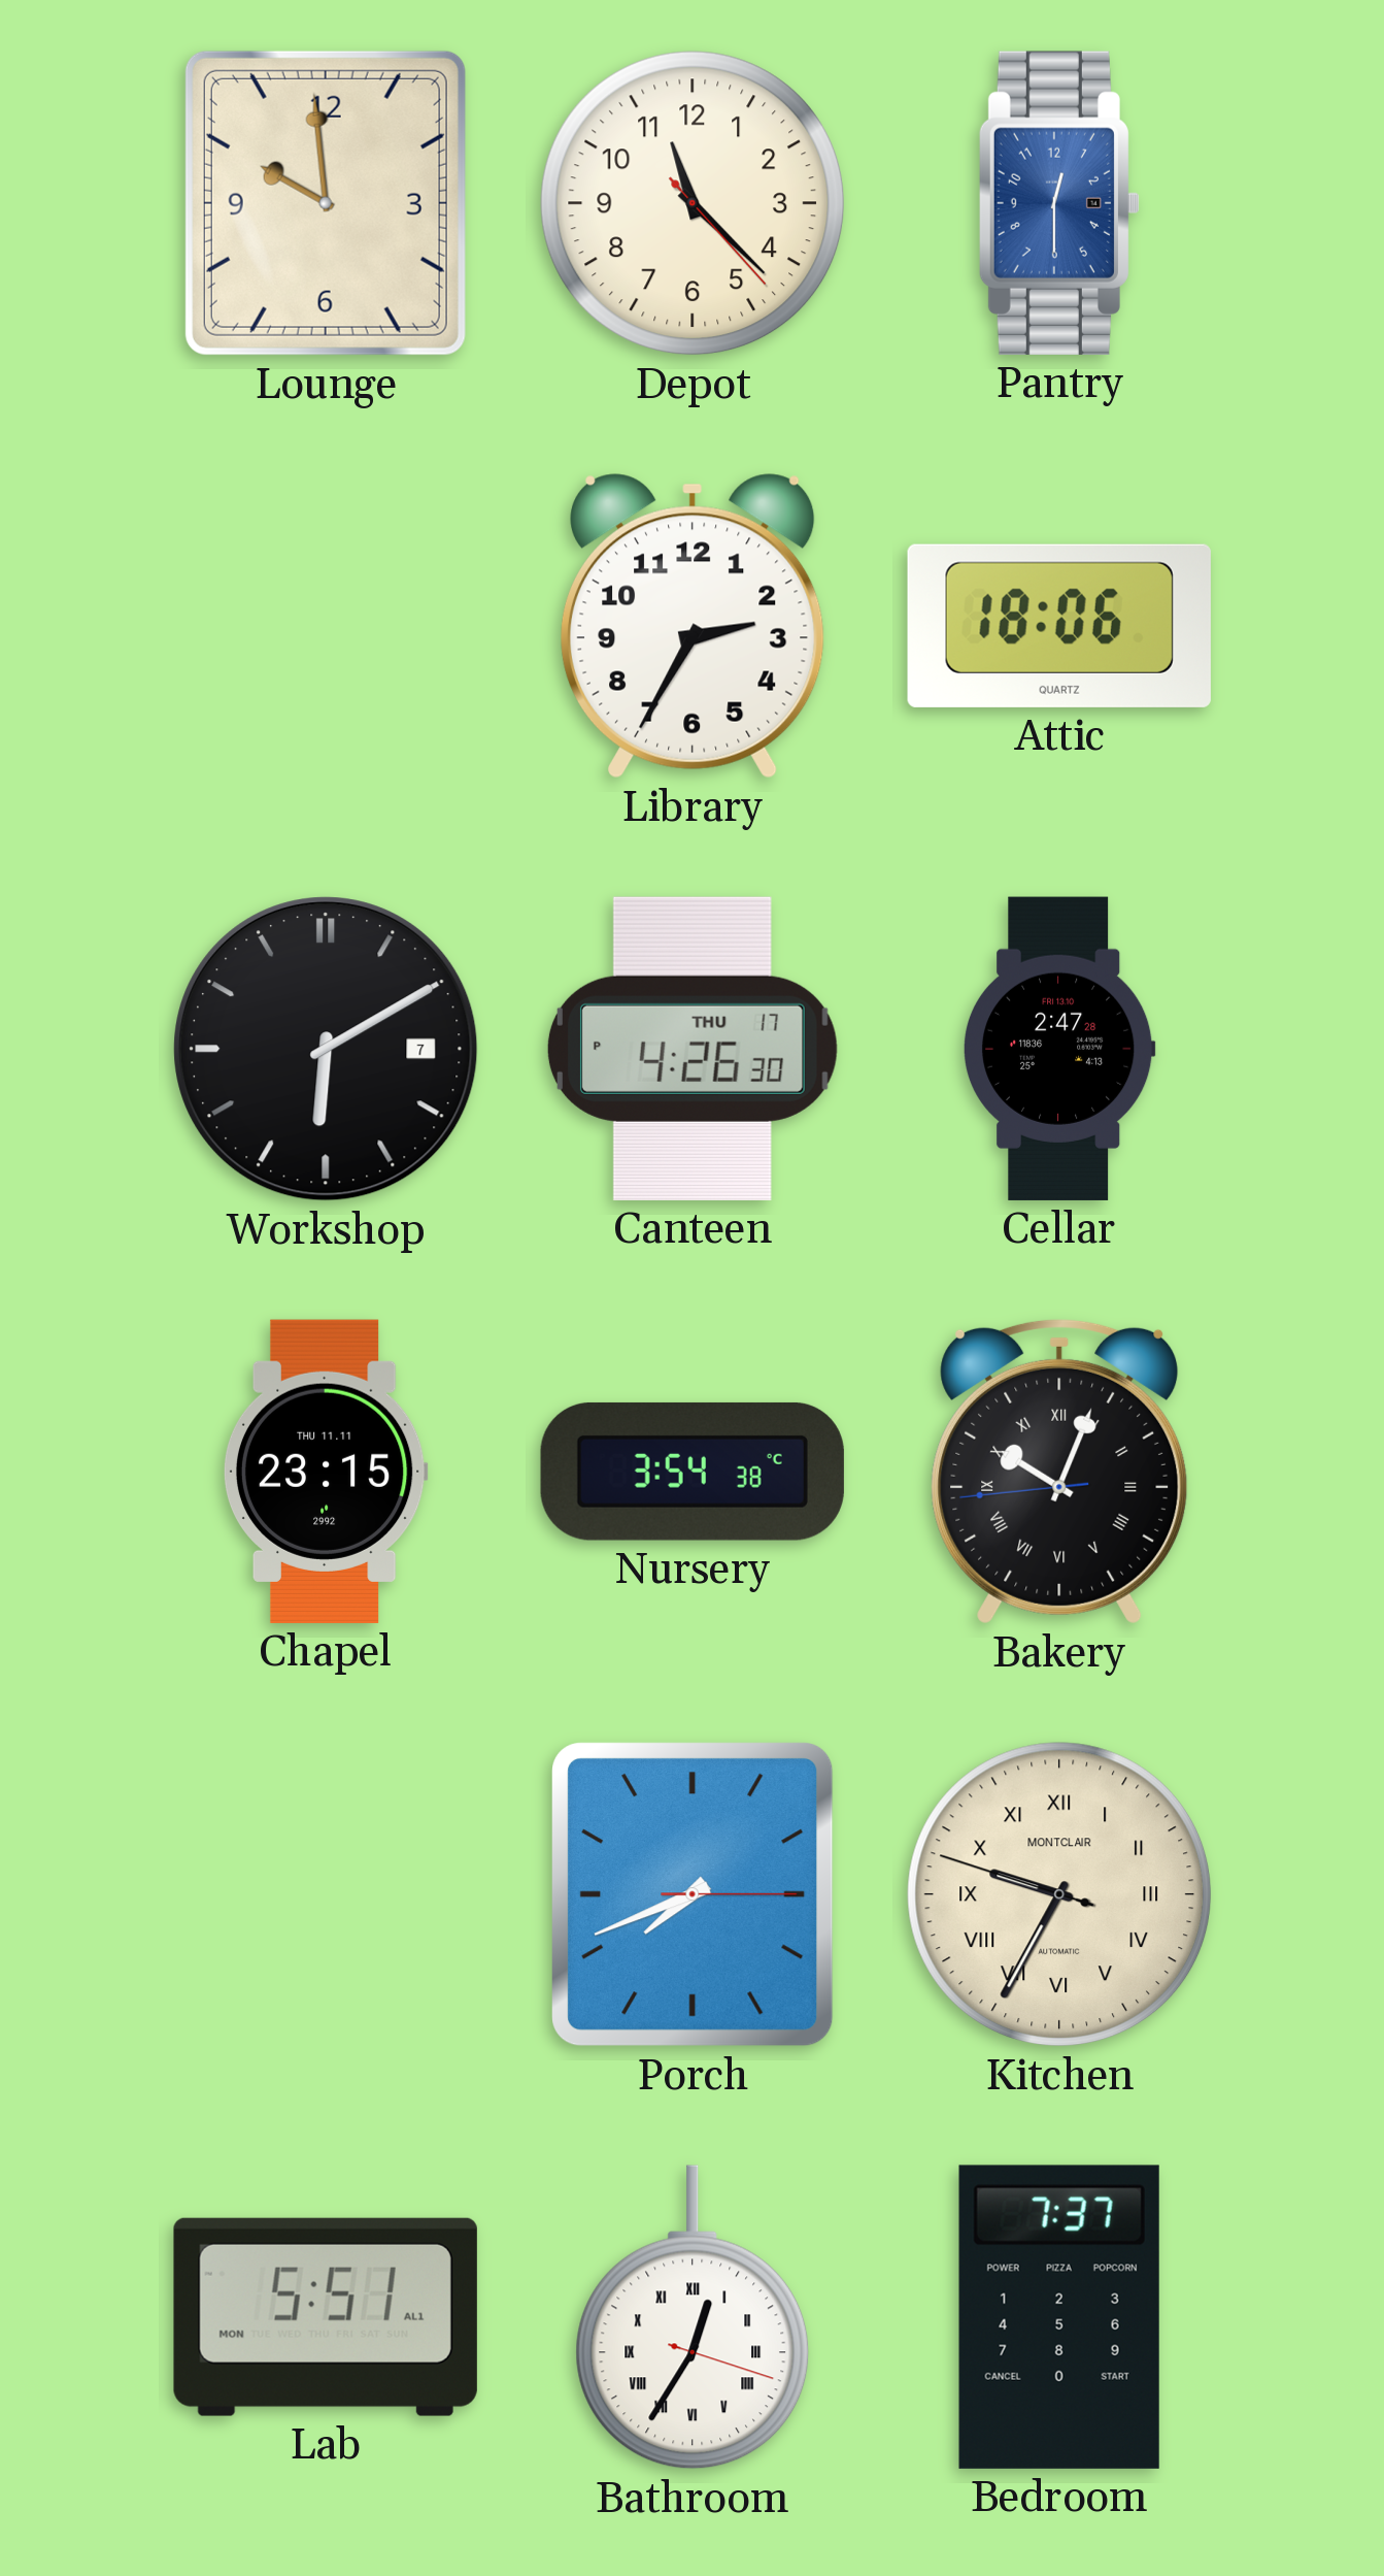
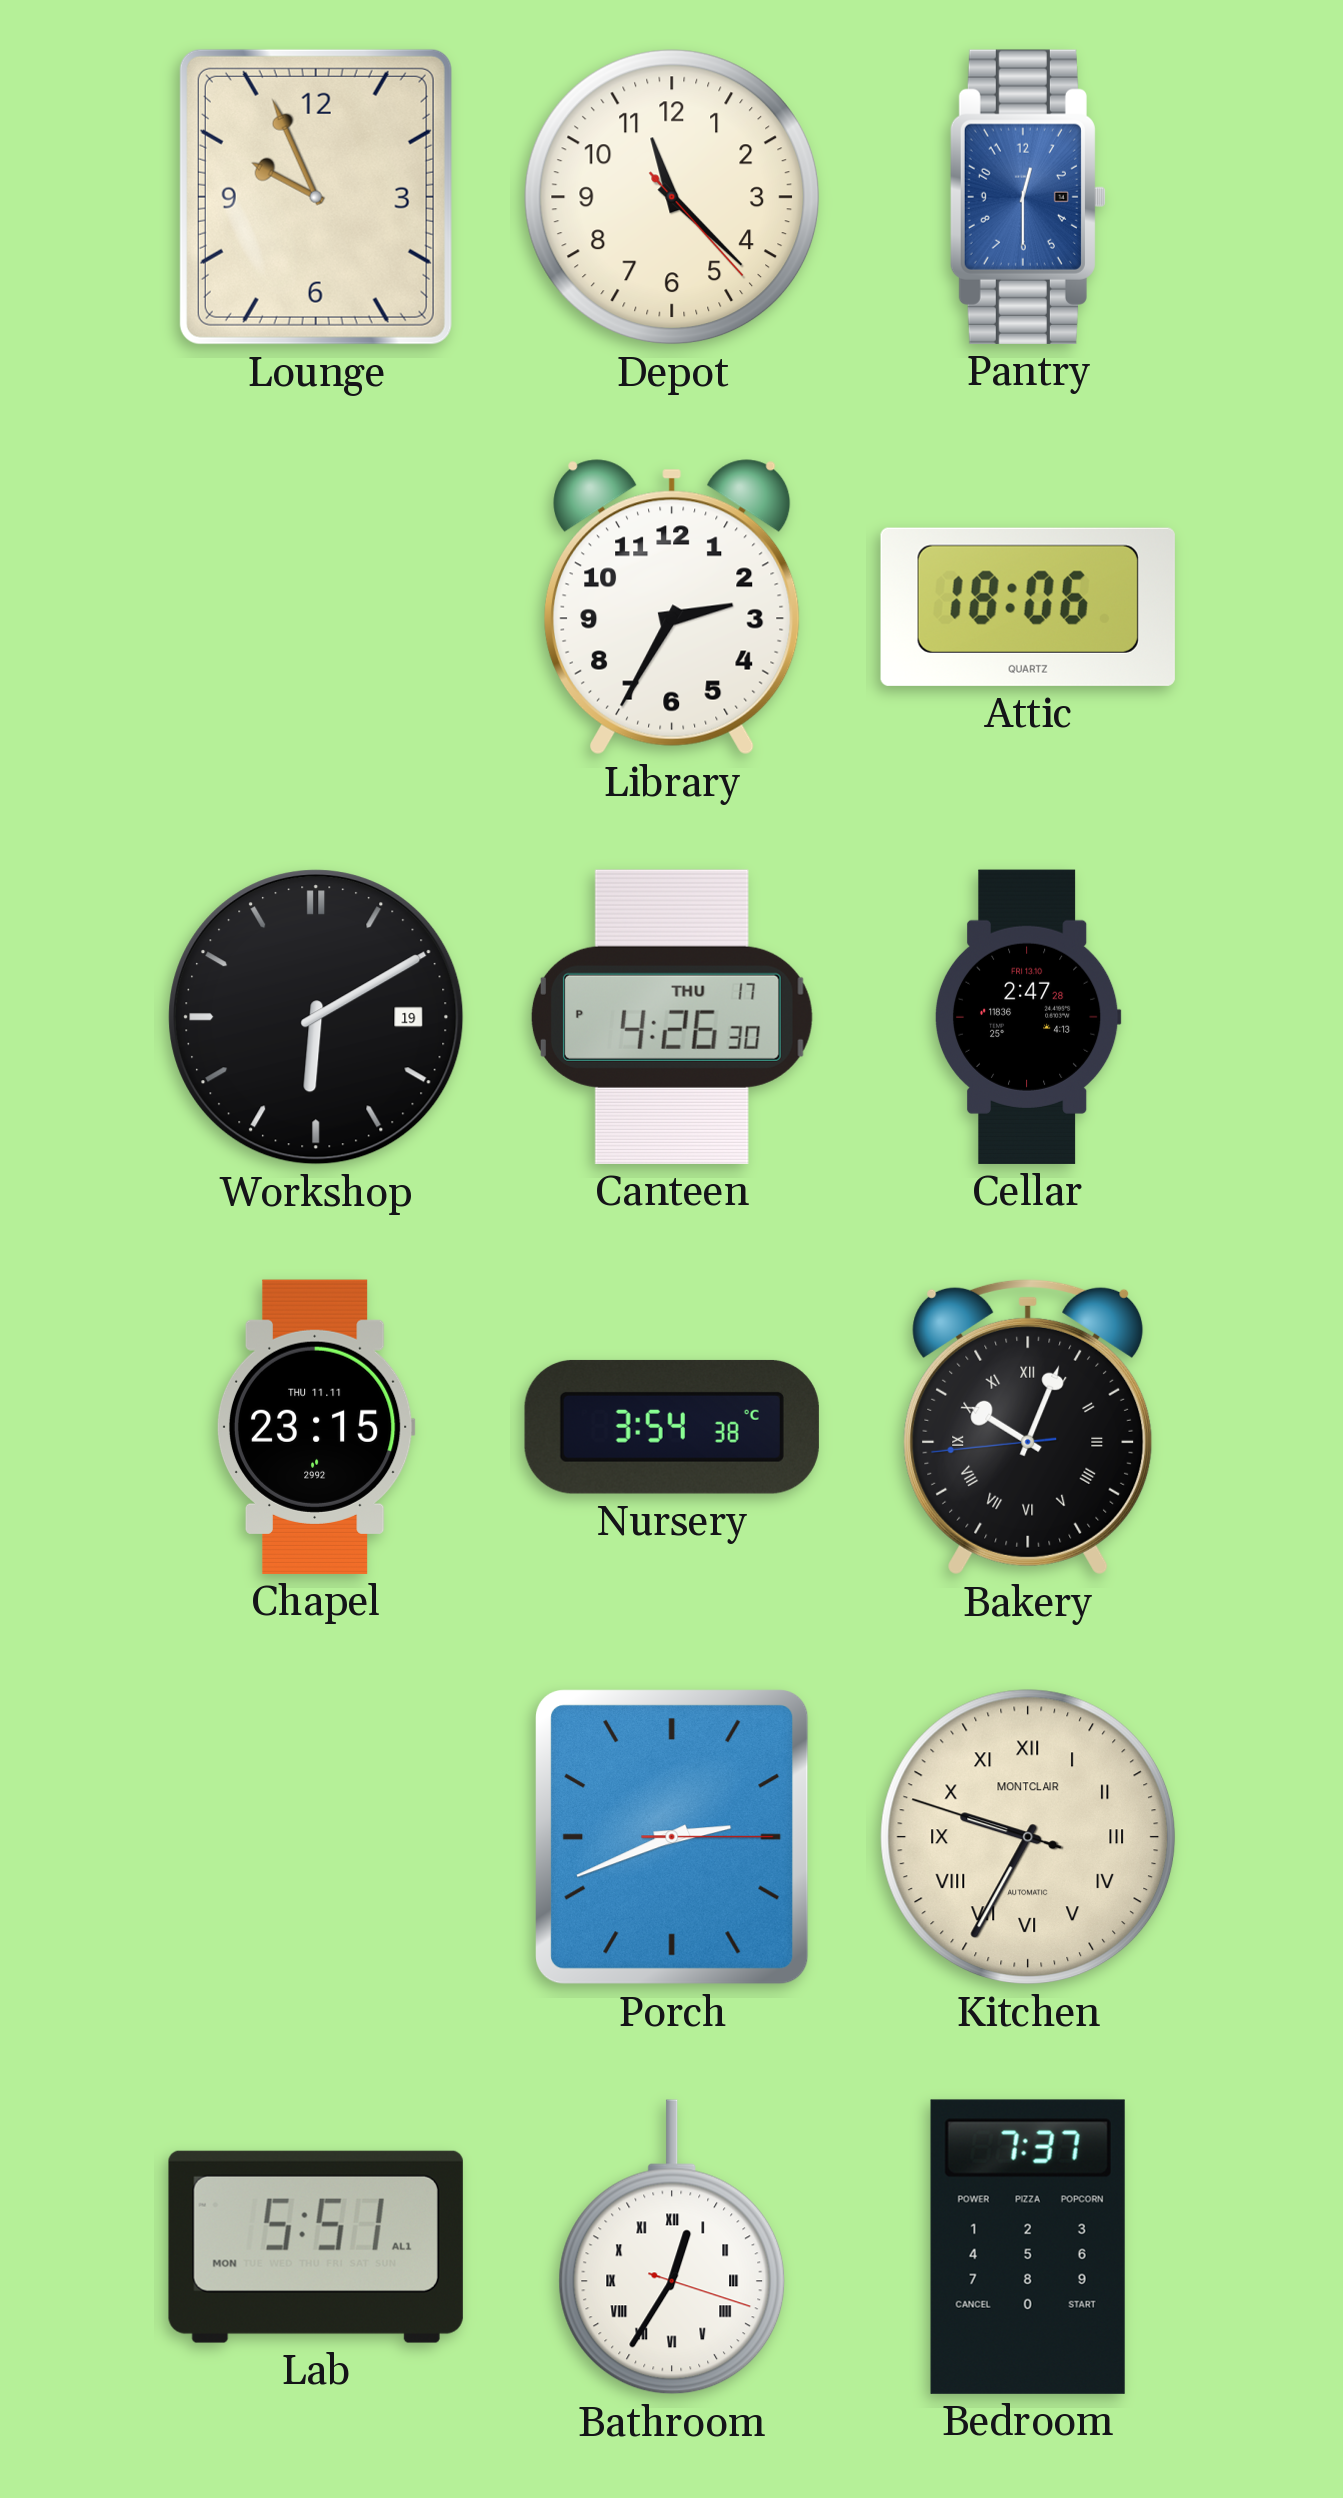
Lounge: 9:59 -> 9:56 (316, 197)
Workshop date: 7 -> 19 (316, 1017)
Porch: 7:41 -> 2:41 (673, 1838)
